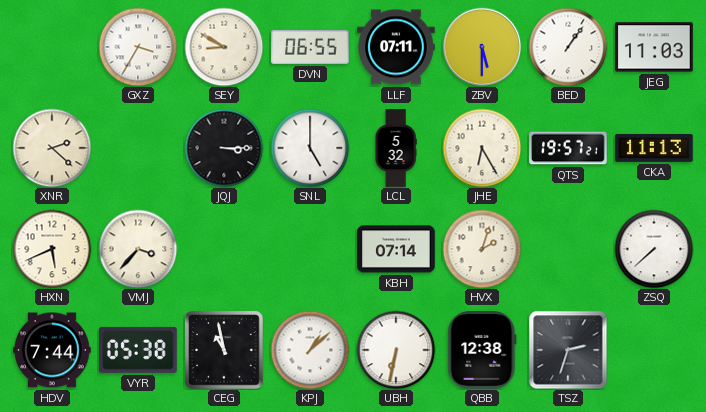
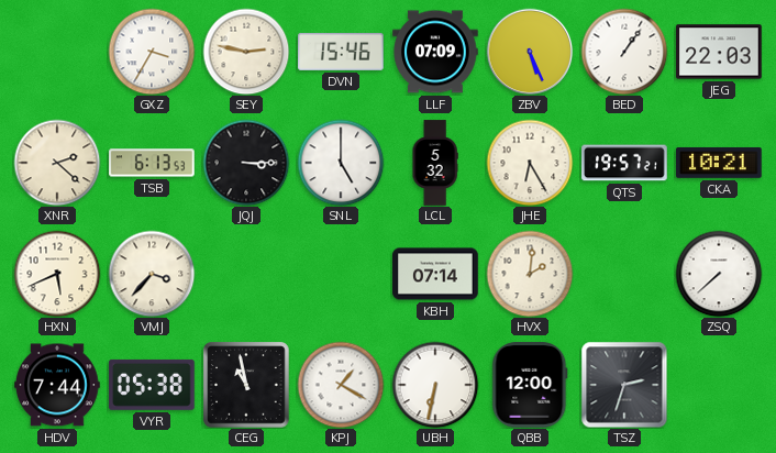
SEY: 8:50 -> 2:47 (246, 52)
DVN: 06:55 -> 15:46 (341, 52)
LLF: 07:11 -> 07:09 (435, 52)
ZBV: 5:30 -> 5:26 (530, 52)
JEG: 11:03 -> 22:03 (719, 52)
TSB: none -> 6:13 (152, 163)
CKA: 11:13 -> 10:21 (719, 163)
HVX: 2:03 -> 2:01 (530, 274)
KPJ: 1:08 -> 1:20 (341, 385)
QBB: 12:38 -> 12:00 (530, 385)
